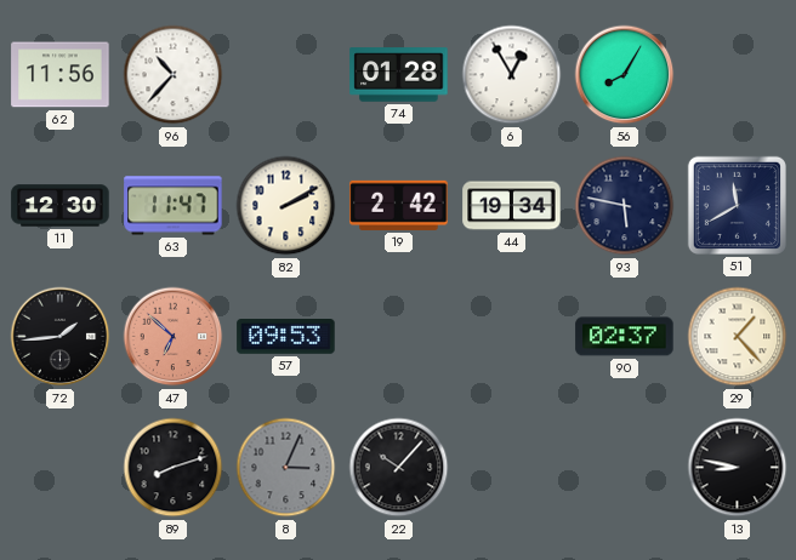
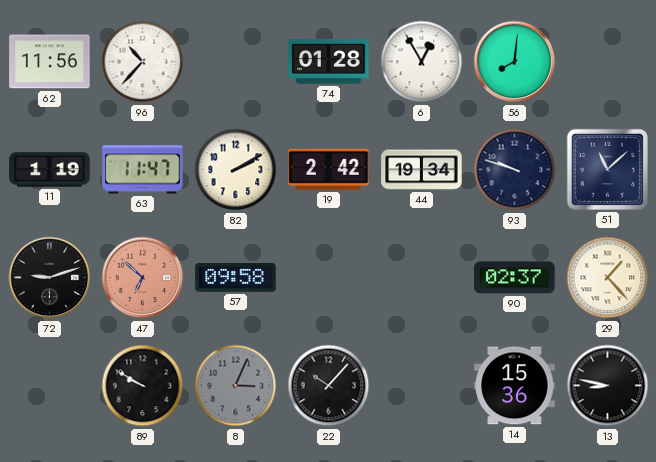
56: 8:05 -> 8:01 (515, 62)
11: 12:30 -> 1:19 (50, 170)
93: 5:47 -> 9:48 (515, 170)
51: 11:40 -> 11:08 (607, 169)
72: 1:44 -> 9:12 (50, 278)
57: 09:53 -> 09:58 (236, 278)
89: 8:12 -> 9:50 (143, 386)
14: none -> 15:36 (515, 386)
